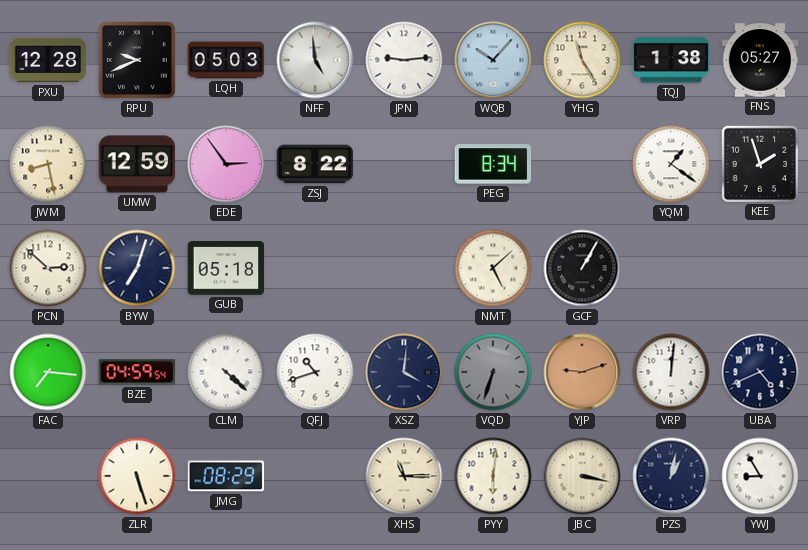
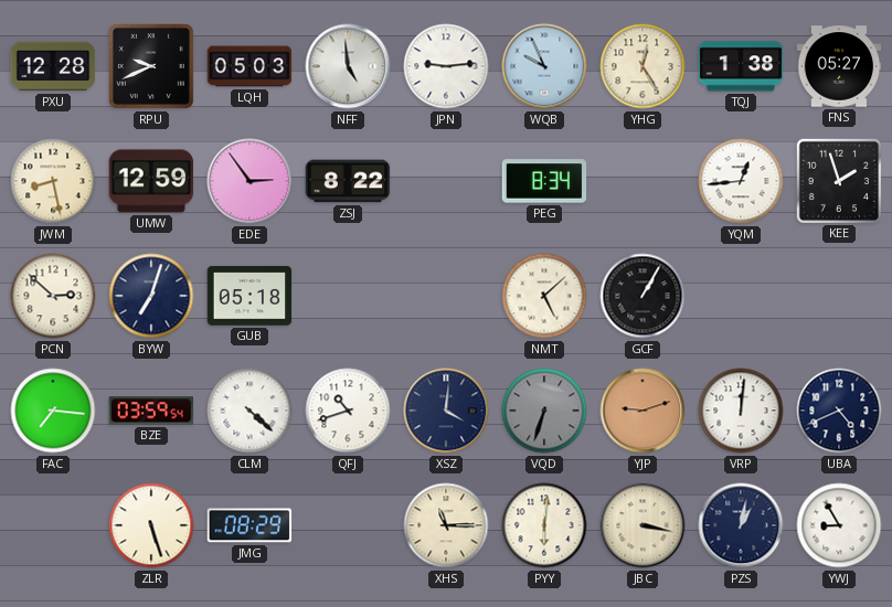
WQB: 10:07 -> 9:56 (544, 66)
YHG: 11:25 -> 12:25 (643, 66)
YQM: 1:21 -> 12:44 (741, 181)
BZE: 04:59 -> 03:59 (151, 411)
